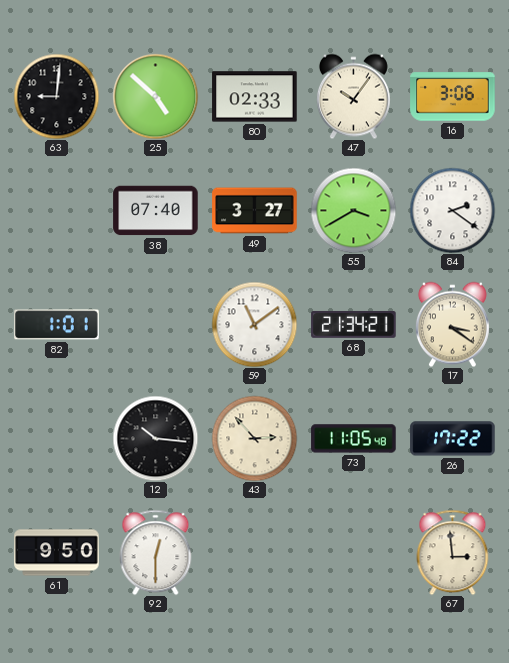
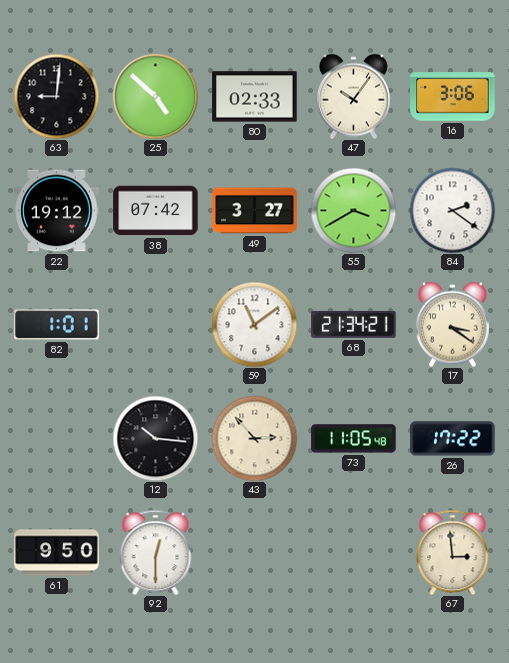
22: none -> 19:12 (57, 211)
38: 07:40 -> 07:42 (156, 211)
